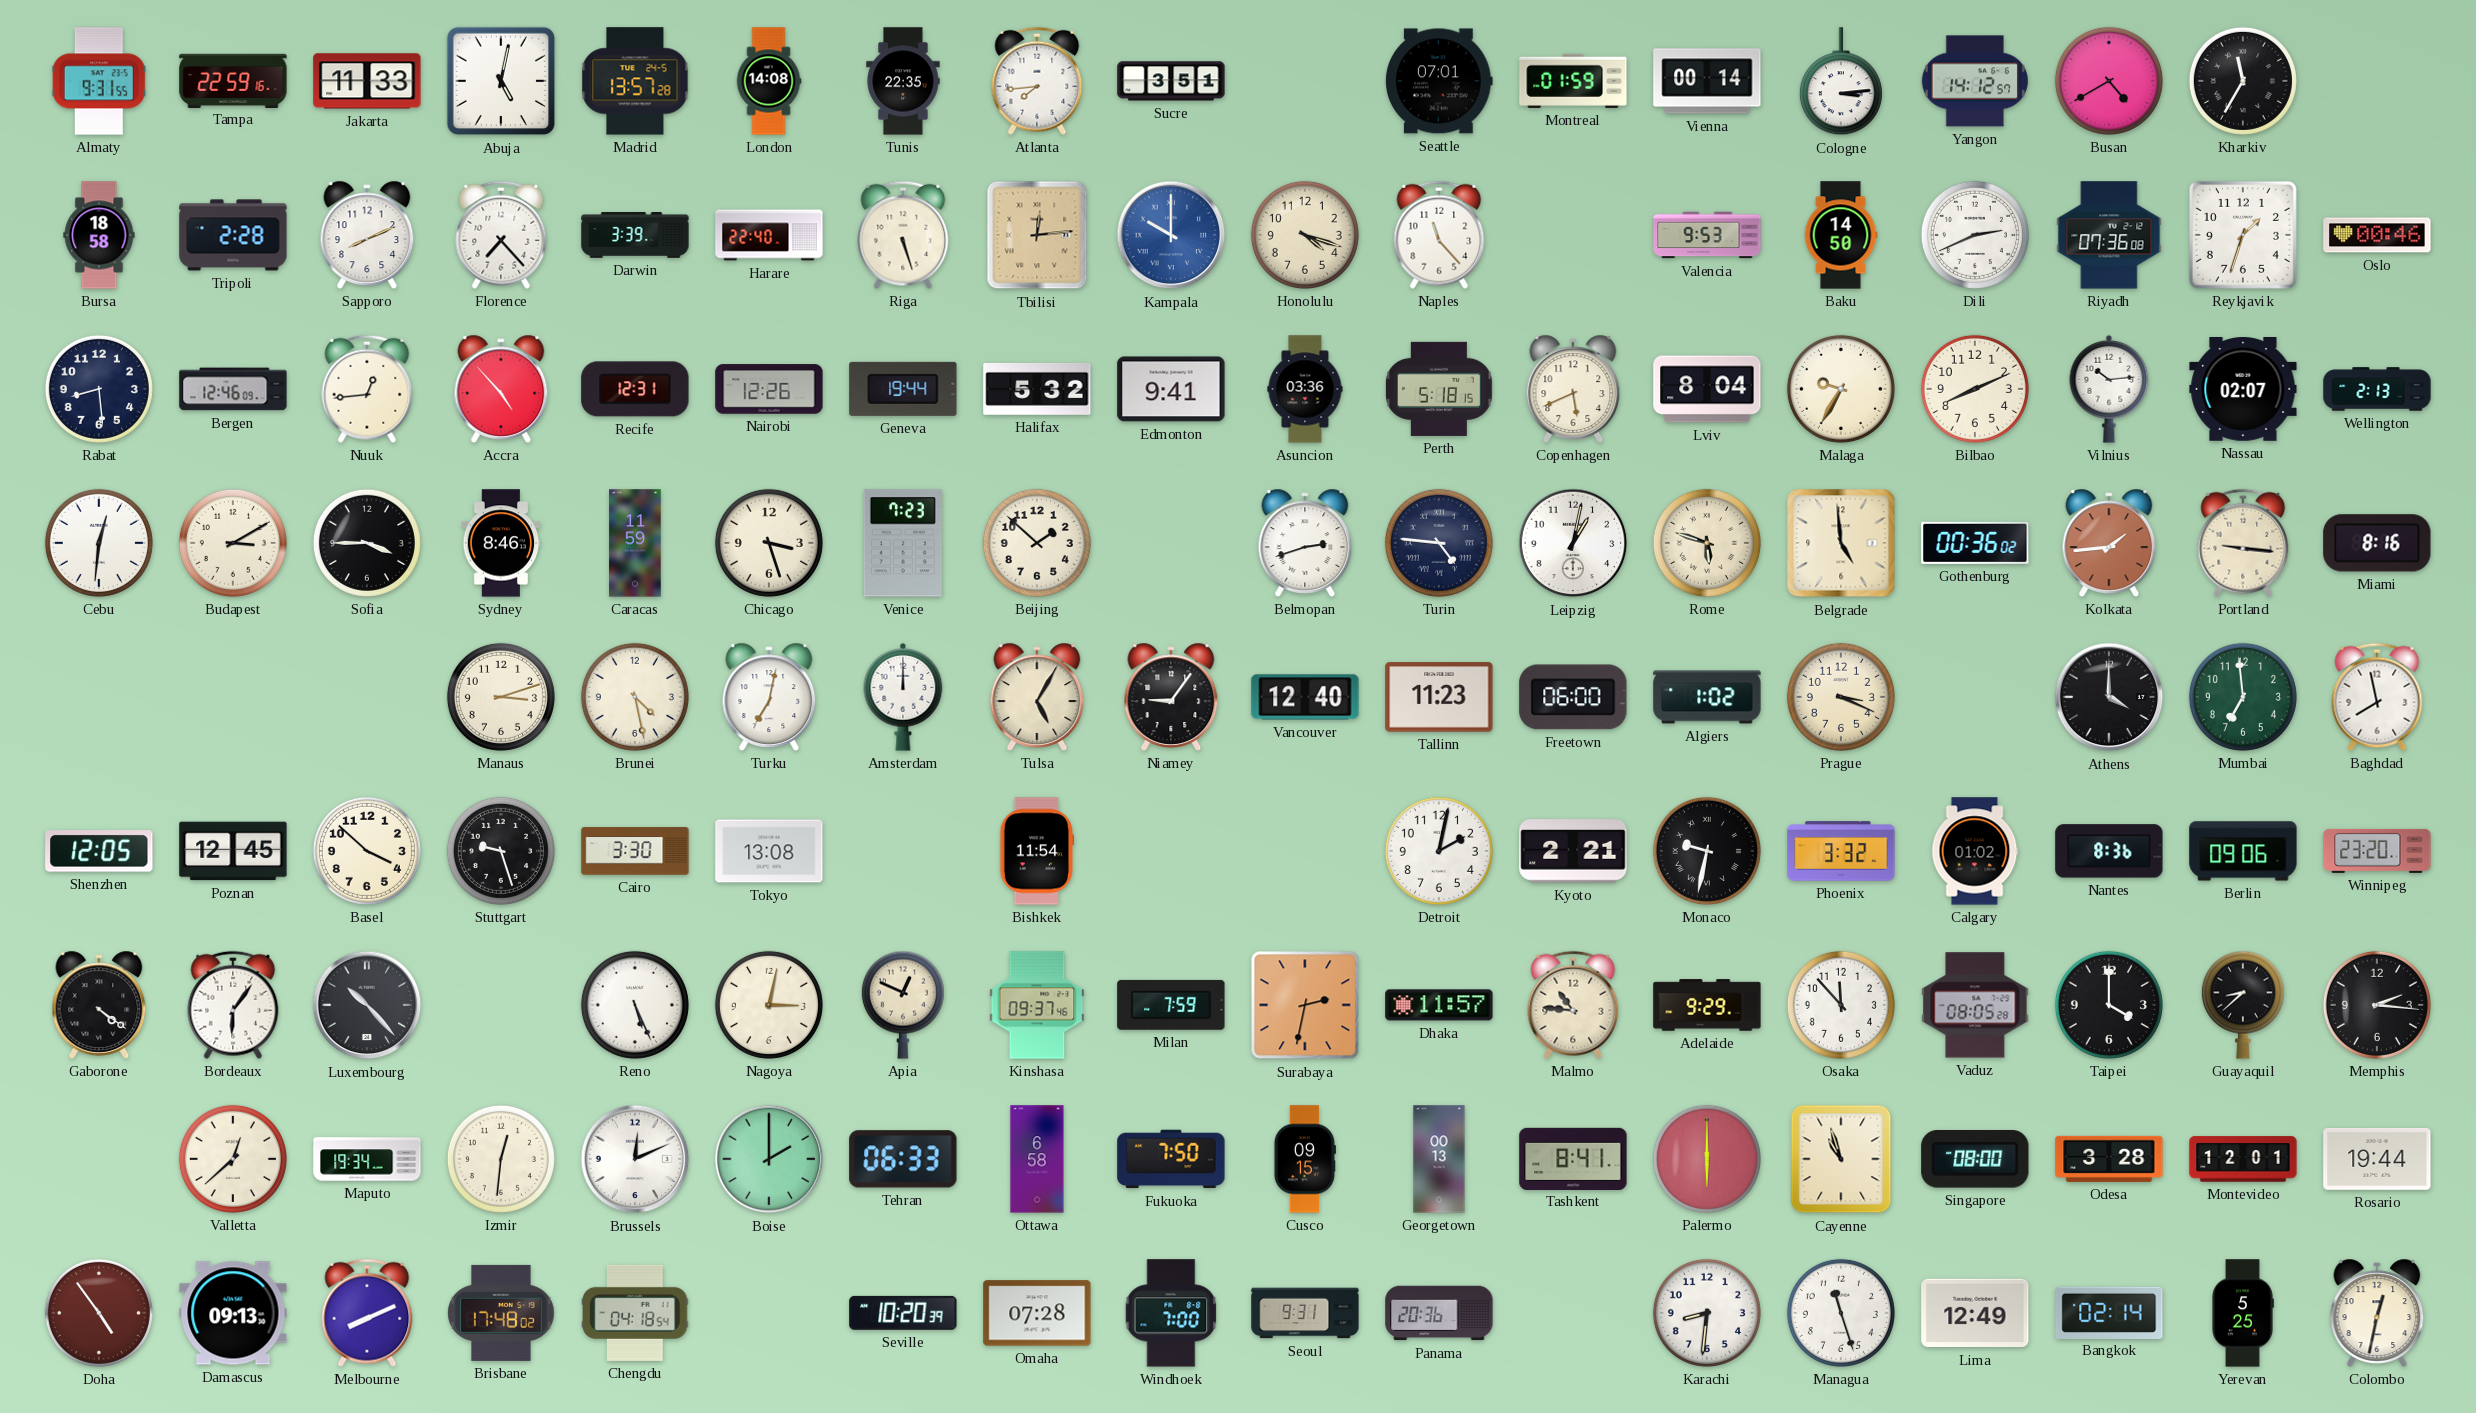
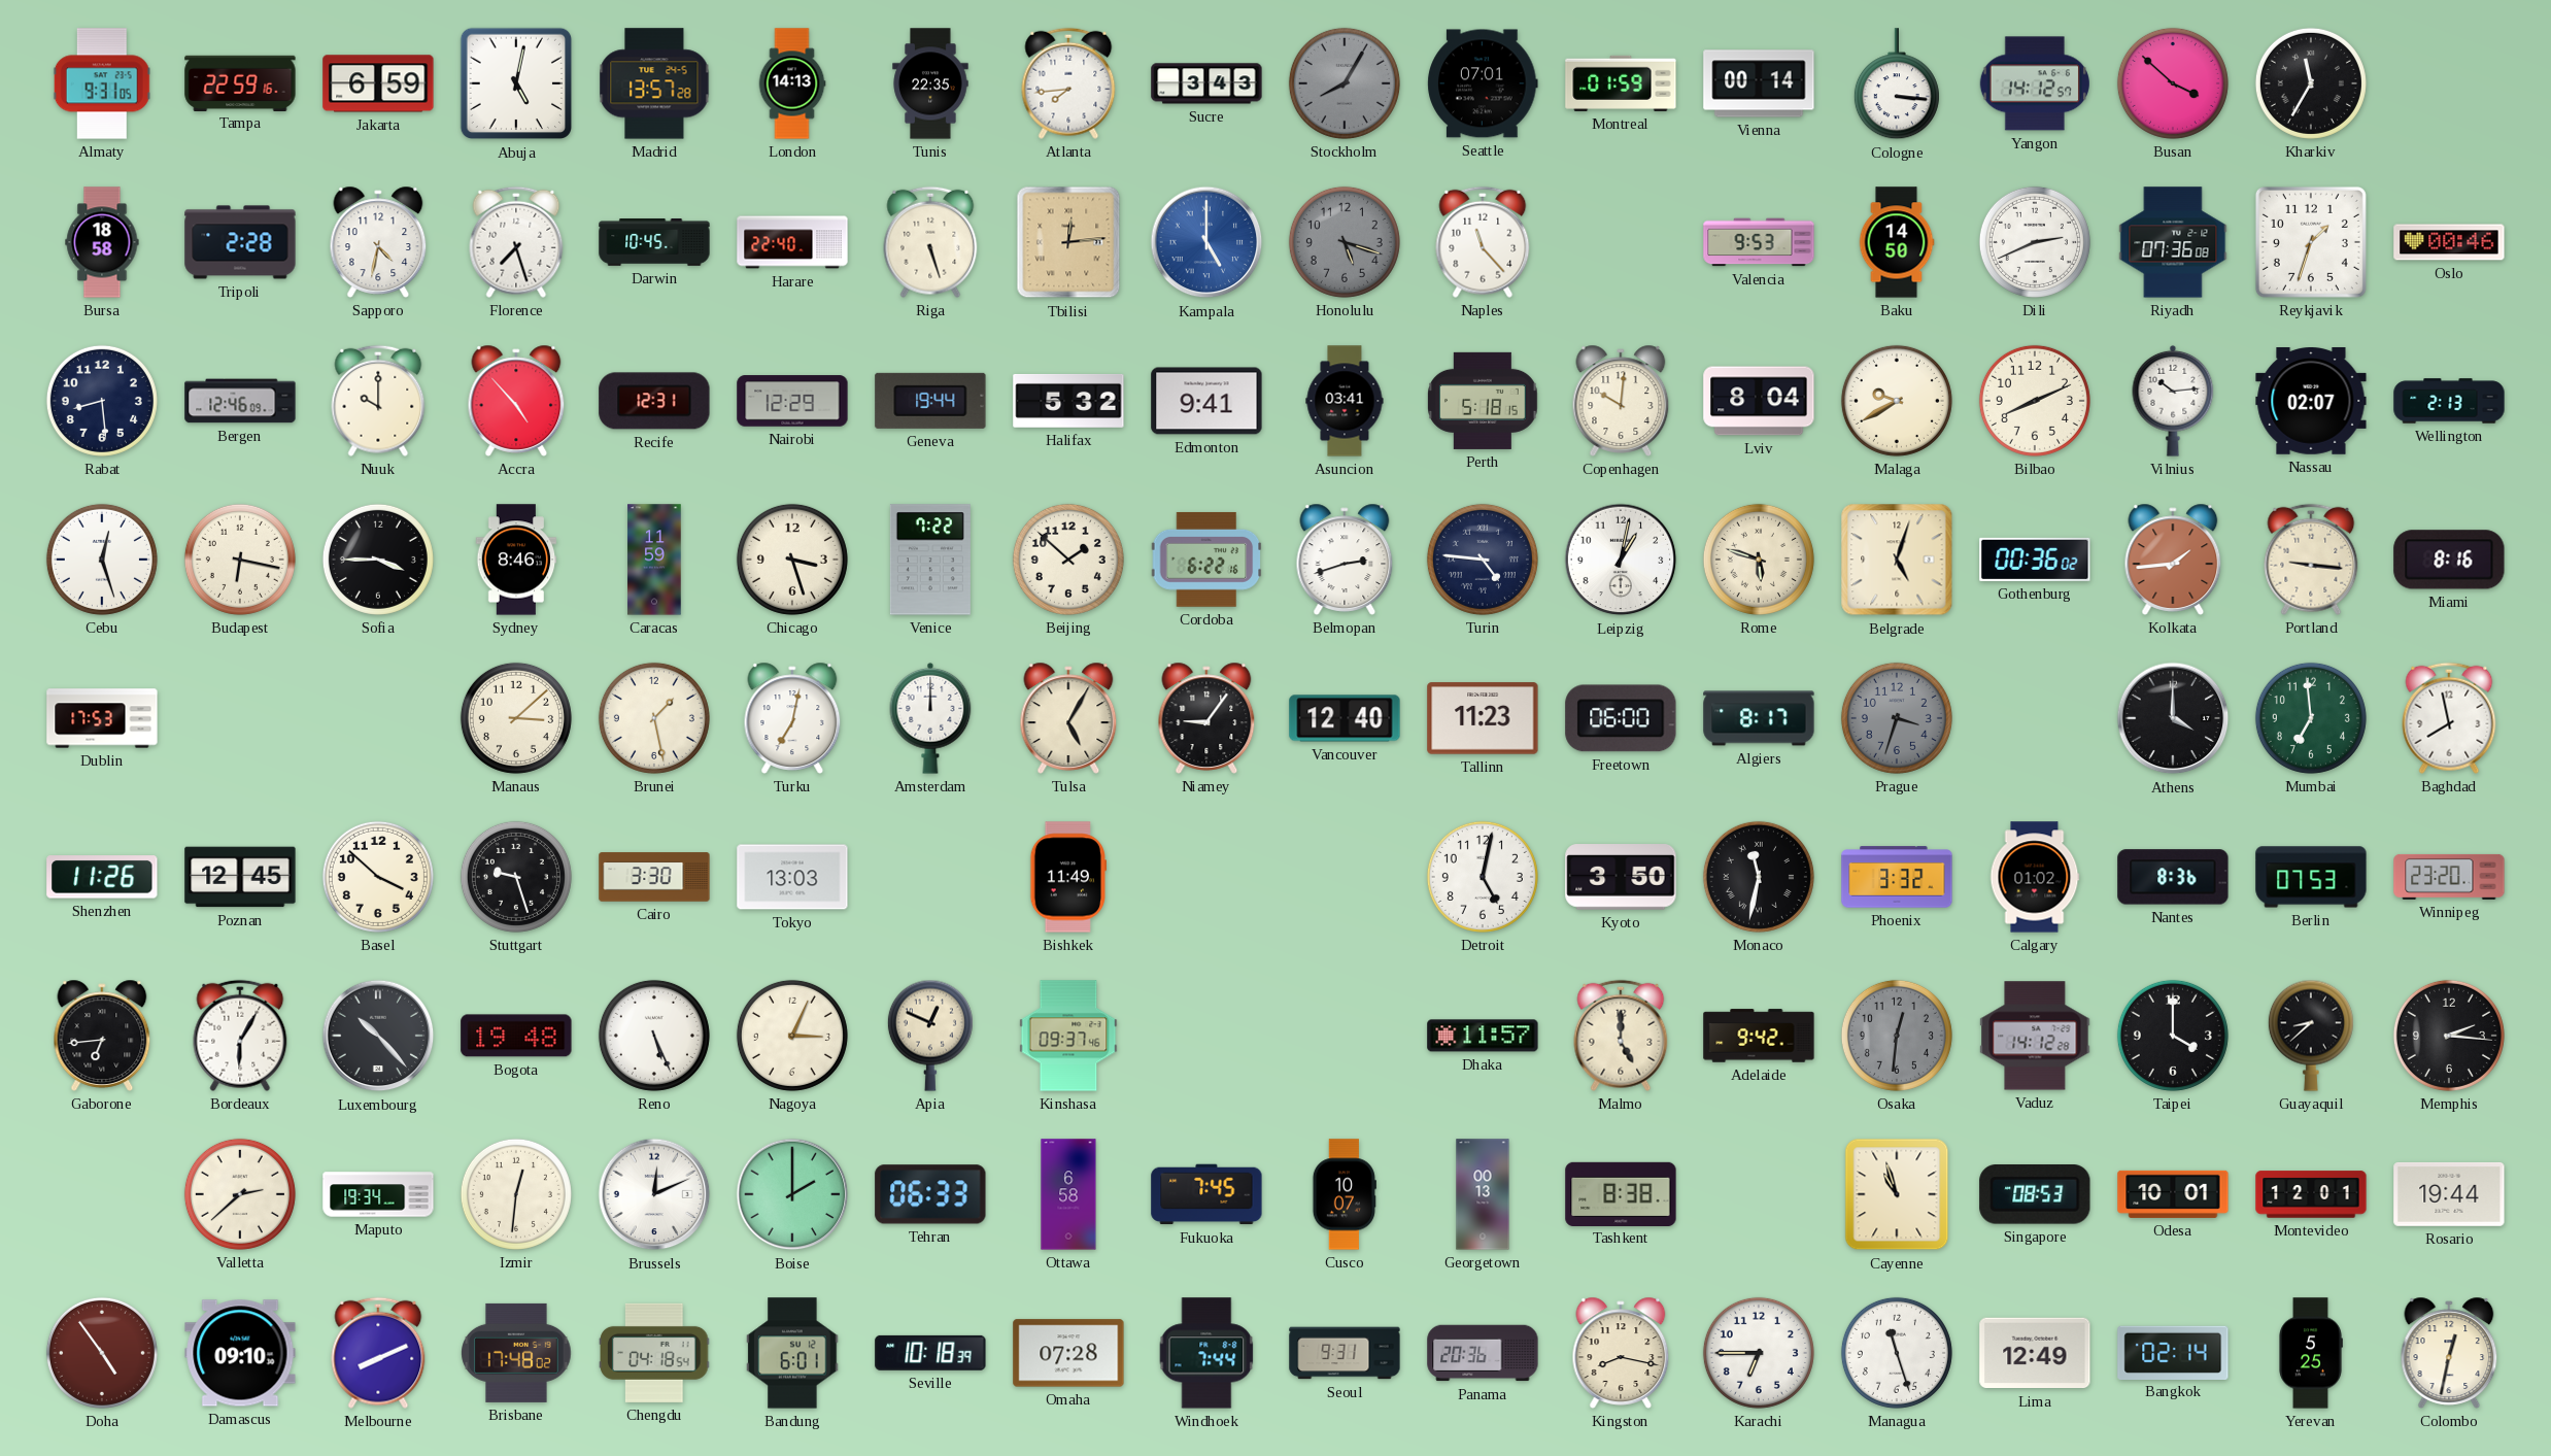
Almaty: 9:31:55 -> 9:31:05 (102, 83)
Jakarta: 11:33 -> 6:59 (378, 83)
London: 14:08 -> 14:13 (792, 83)
Sucre: 3:51 -> 3:43 (1206, 83)
Stockholm: none -> 8:05 (1345, 83)
Cologne: 3:14 -> 3:16 (1897, 84)
Busan: 4:40 -> 3:52 (2173, 83)
Sapporo: 8:11 -> 4:32 (378, 242)
Florence: 7:23 -> 7:27 (516, 242)
Darwin: 3:39 -> 10:45 (654, 242)
Kampala: 10:00 -> 5:00 (1206, 242)
Honolulu: 4:18 -> 5:18 (1345, 242)
Honolulu dial: cream -> grey (1345, 242)
Nuuk: 12:44 -> 10:00 (378, 401)
Nairobi: 12:26 -> 12:29 (792, 401)
Asuncion: 03:36 -> 03:41 (1345, 401)
Copenhagen: 5:41 -> 10:01 (1621, 401)
Malaga: 9:35 -> 9:40 (1897, 401)
Cebu: 12:31 -> 12:27 (102, 560)
Budapest: 3:10 -> 6:17 (240, 560)
Venice: 7:23 -> 7:22 (930, 560)
Cordoba: none -> 6:22 (1206, 560)
Belgrade: 4:59 -> 5:03 (1897, 560)
Dublin: none -> 17:53 (102, 718)
Manaus: 3:12 -> 3:08 (516, 718)
Brunei: 4:28 -> 1:28 (654, 718)
Algiers: 1:02 -> 8:17 (1759, 718)
Prague: 3:19 -> 3:33 (1897, 718)
Prague dial: cream -> grey (1897, 718)
Shenzhen: 12:05 -> 11:26 (102, 877)
Tokyo: 13:08 -> 13:03 (792, 877)
Bishkek: 11:54 -> 11:49 (1067, 877)
Detroit: 2:02 -> 5:02 (1483, 877)
Kyoto: 2:21 -> 3:50 (1621, 877)
Monaco: 9:32 -> 11:32 (1759, 877)
Berlin: 09:06 -> 07:53 (2311, 877)
Gaborone: 4:21 -> 6:44 (102, 1036)
Bordeaux: 6:06 -> 6:05 (240, 1036)
Bogota: none -> 19:48 (516, 1036)
Nagoya: 3:02 -> 3:04 (792, 1036)
Milan: 7:59 -> none (1171, 1005)
Surabaya: 2:32 -> none (1305, 1005)
Malmo: 10:46 -> 5:00 (1621, 1036)
Adelaide: 9:29 -> 9:42 (1759, 1036)
Osaka: 11:53 -> 12:31 (1897, 1036)
Osaka dial: white -> grey (1897, 1036)
Vaduz: 08:05 -> 14:12 (2035, 1036)
Valletta: 12:38 -> 2:38 (240, 1194)
Fukuoka: 7:50 -> 7:45 (1206, 1194)
Cusco: 09:15 -> 10:07 (1345, 1194)
Tashkent: 8:41 -> 8:38 (1621, 1193)
Palermo: 6:00 -> none (1707, 1159)
Singapore: 08:00 -> 08:53 (2035, 1195)
Odesa: 3:28 -> 10:01 (2173, 1194)
Damascus: 09:13 -> 09:10 (240, 1353)
Bandung: none -> 6:01 (792, 1353)
Seville: 10:20 -> 10:18 (930, 1353)
Windhoek: 7:00 -> 7:44 (1206, 1353)
Kingston: none -> 8:17 (1621, 1353)
Karachi: 8:31 -> 6:45 (1759, 1353)
